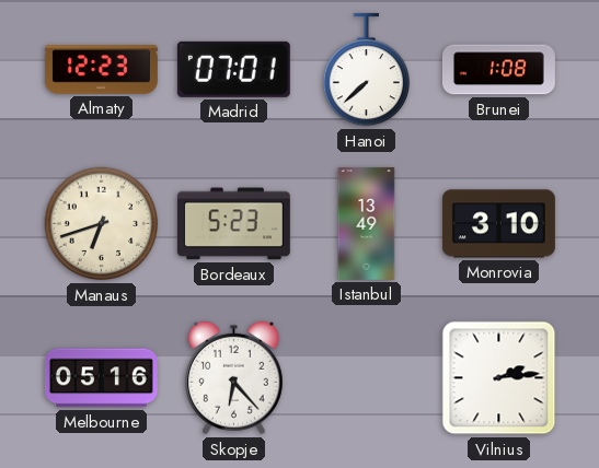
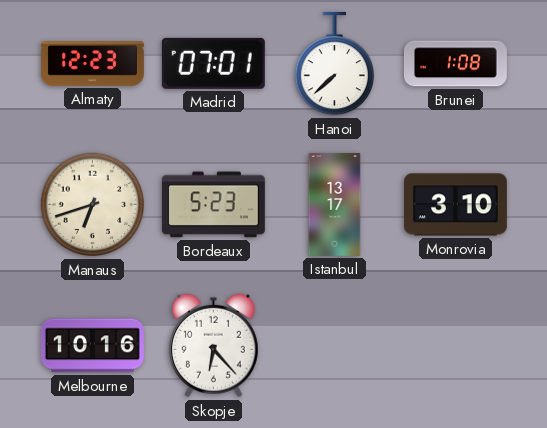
Istanbul: 13:49 -> 13:17 (335, 204)
Melbourne: 05:16 -> 10:16 (92, 346)
Vilnius: 2:14 -> none (499, 378)
